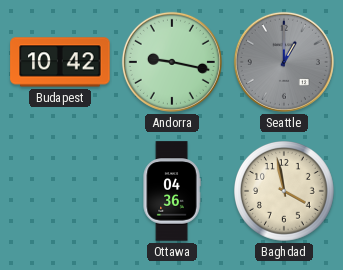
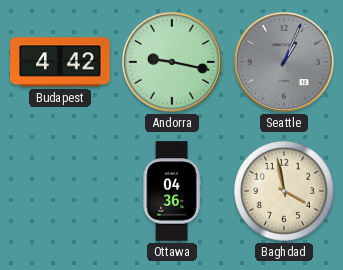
Budapest: 10:42 -> 4:42 (60, 62)
Seattle: 1:00 -> 1:04 (284, 62)
